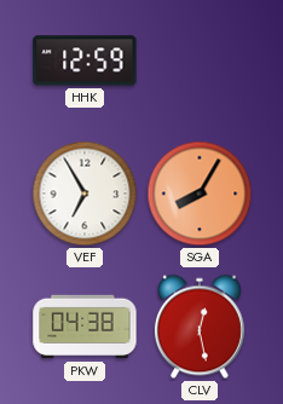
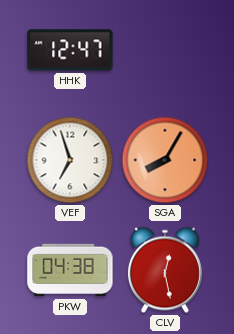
HHK: 12:59 -> 12:47 (70, 50)
VEF: 6:55 -> 6:57 (70, 160)
